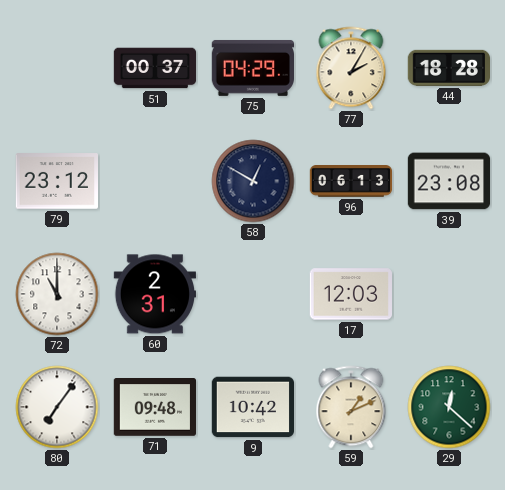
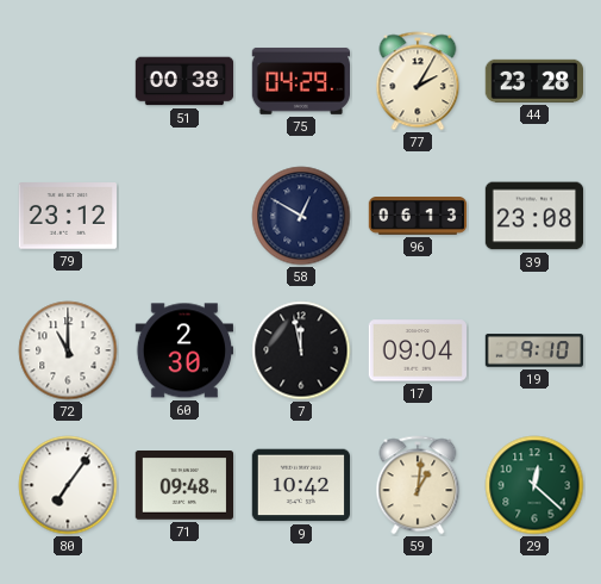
51: 00:37 -> 00:38 (184, 81)
44: 18:28 -> 23:28 (533, 81)
60: 2:31 -> 2:30 (183, 350)
7: none -> 11:58 (301, 350)
17: 12:03 -> 09:04 (417, 350)
19: none -> 9:10 (534, 350)
59: 1:11 -> 1:01 (418, 485)
